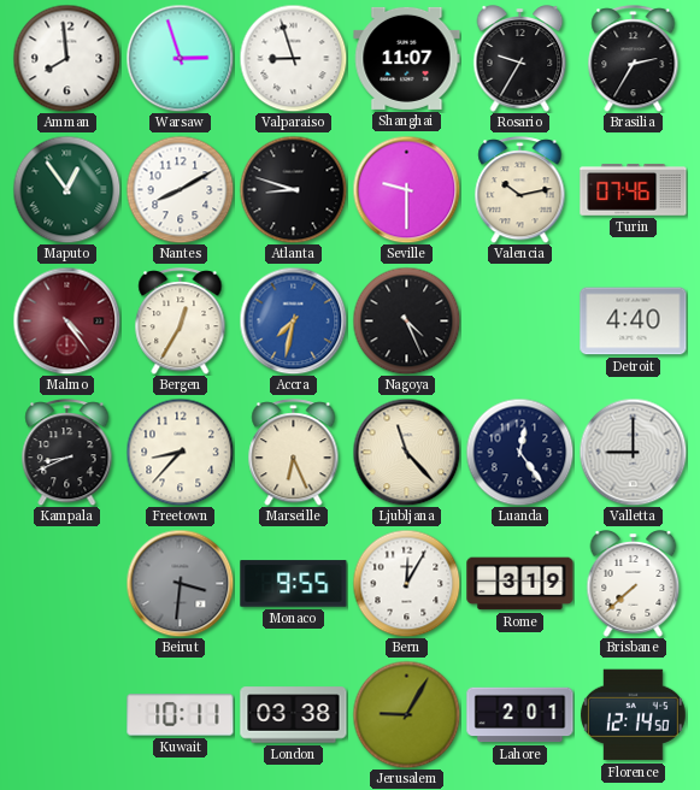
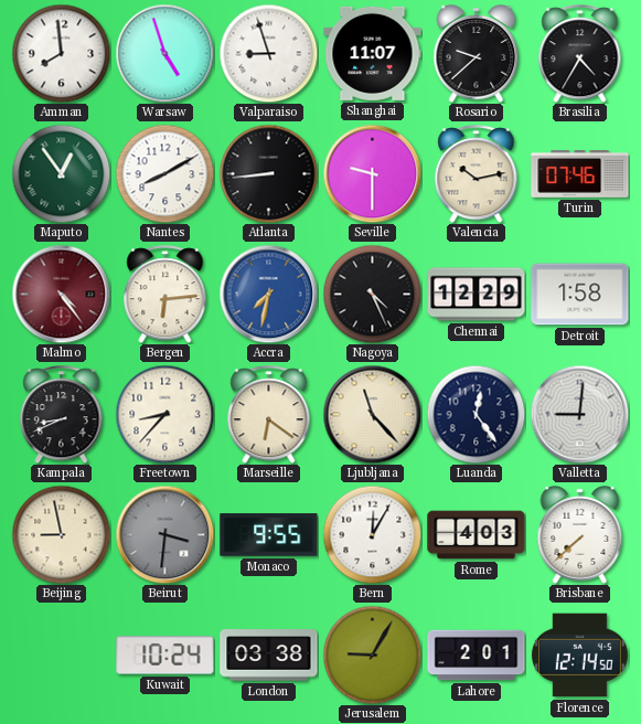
Warsaw: 2:57 -> 4:57 (164, 53)
Rosario: 9:35 -> 9:38 (477, 54)
Brasilia: 2:35 -> 4:35 (580, 54)
Atlanta: 8:48 -> 8:44 (268, 173)
Bergen: 12:35 -> 6:14 (165, 295)
Chennai: none -> 12:29 (477, 295)
Detroit: 4:40 -> 1:58 (580, 295)
Marseille: 6:26 -> 6:21 (269, 415)
Valletta: 9:00 -> 9:01 (579, 414)
Beijing: none -> 8:58 (61, 534)
Rome: 3:19 -> 4:03 (477, 535)
Kuwait: 10:11 -> 10:24 (165, 656)
